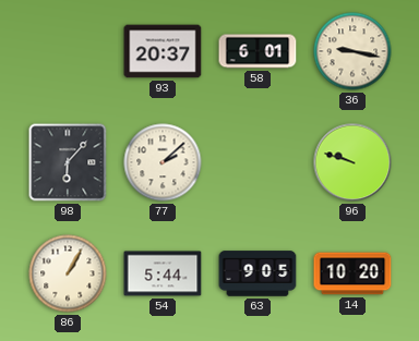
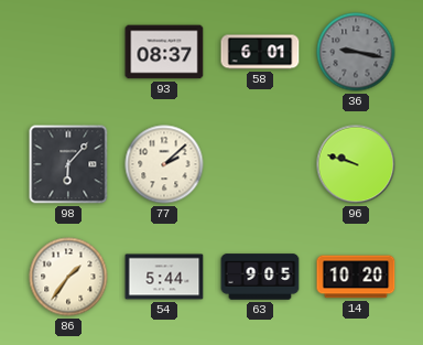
93: 20:37 -> 08:37 (164, 52)
36 dial: cream -> grey (356, 52)
86: 1:05 -> 1:36 (68, 277)
